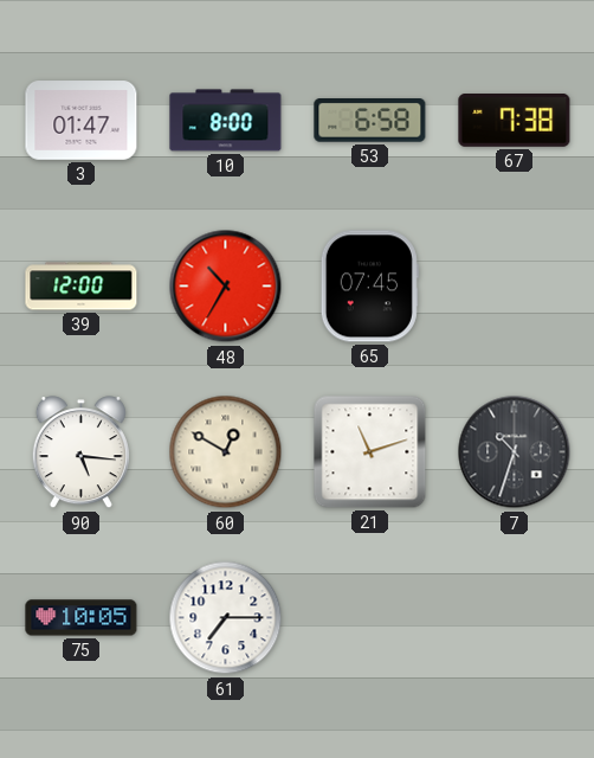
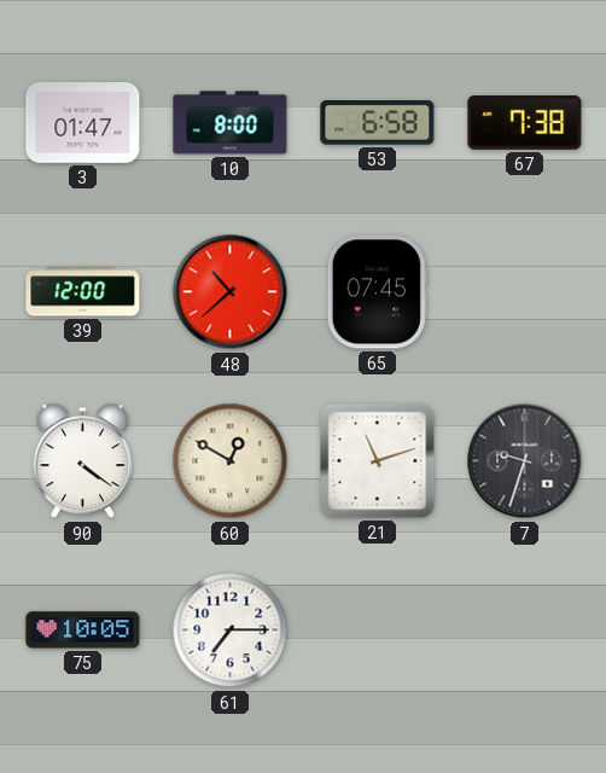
48: 10:35 -> 10:38 (231, 292)
90: 5:16 -> 4:21 (82, 461)
7: 10:33 -> 9:33 (525, 461)
